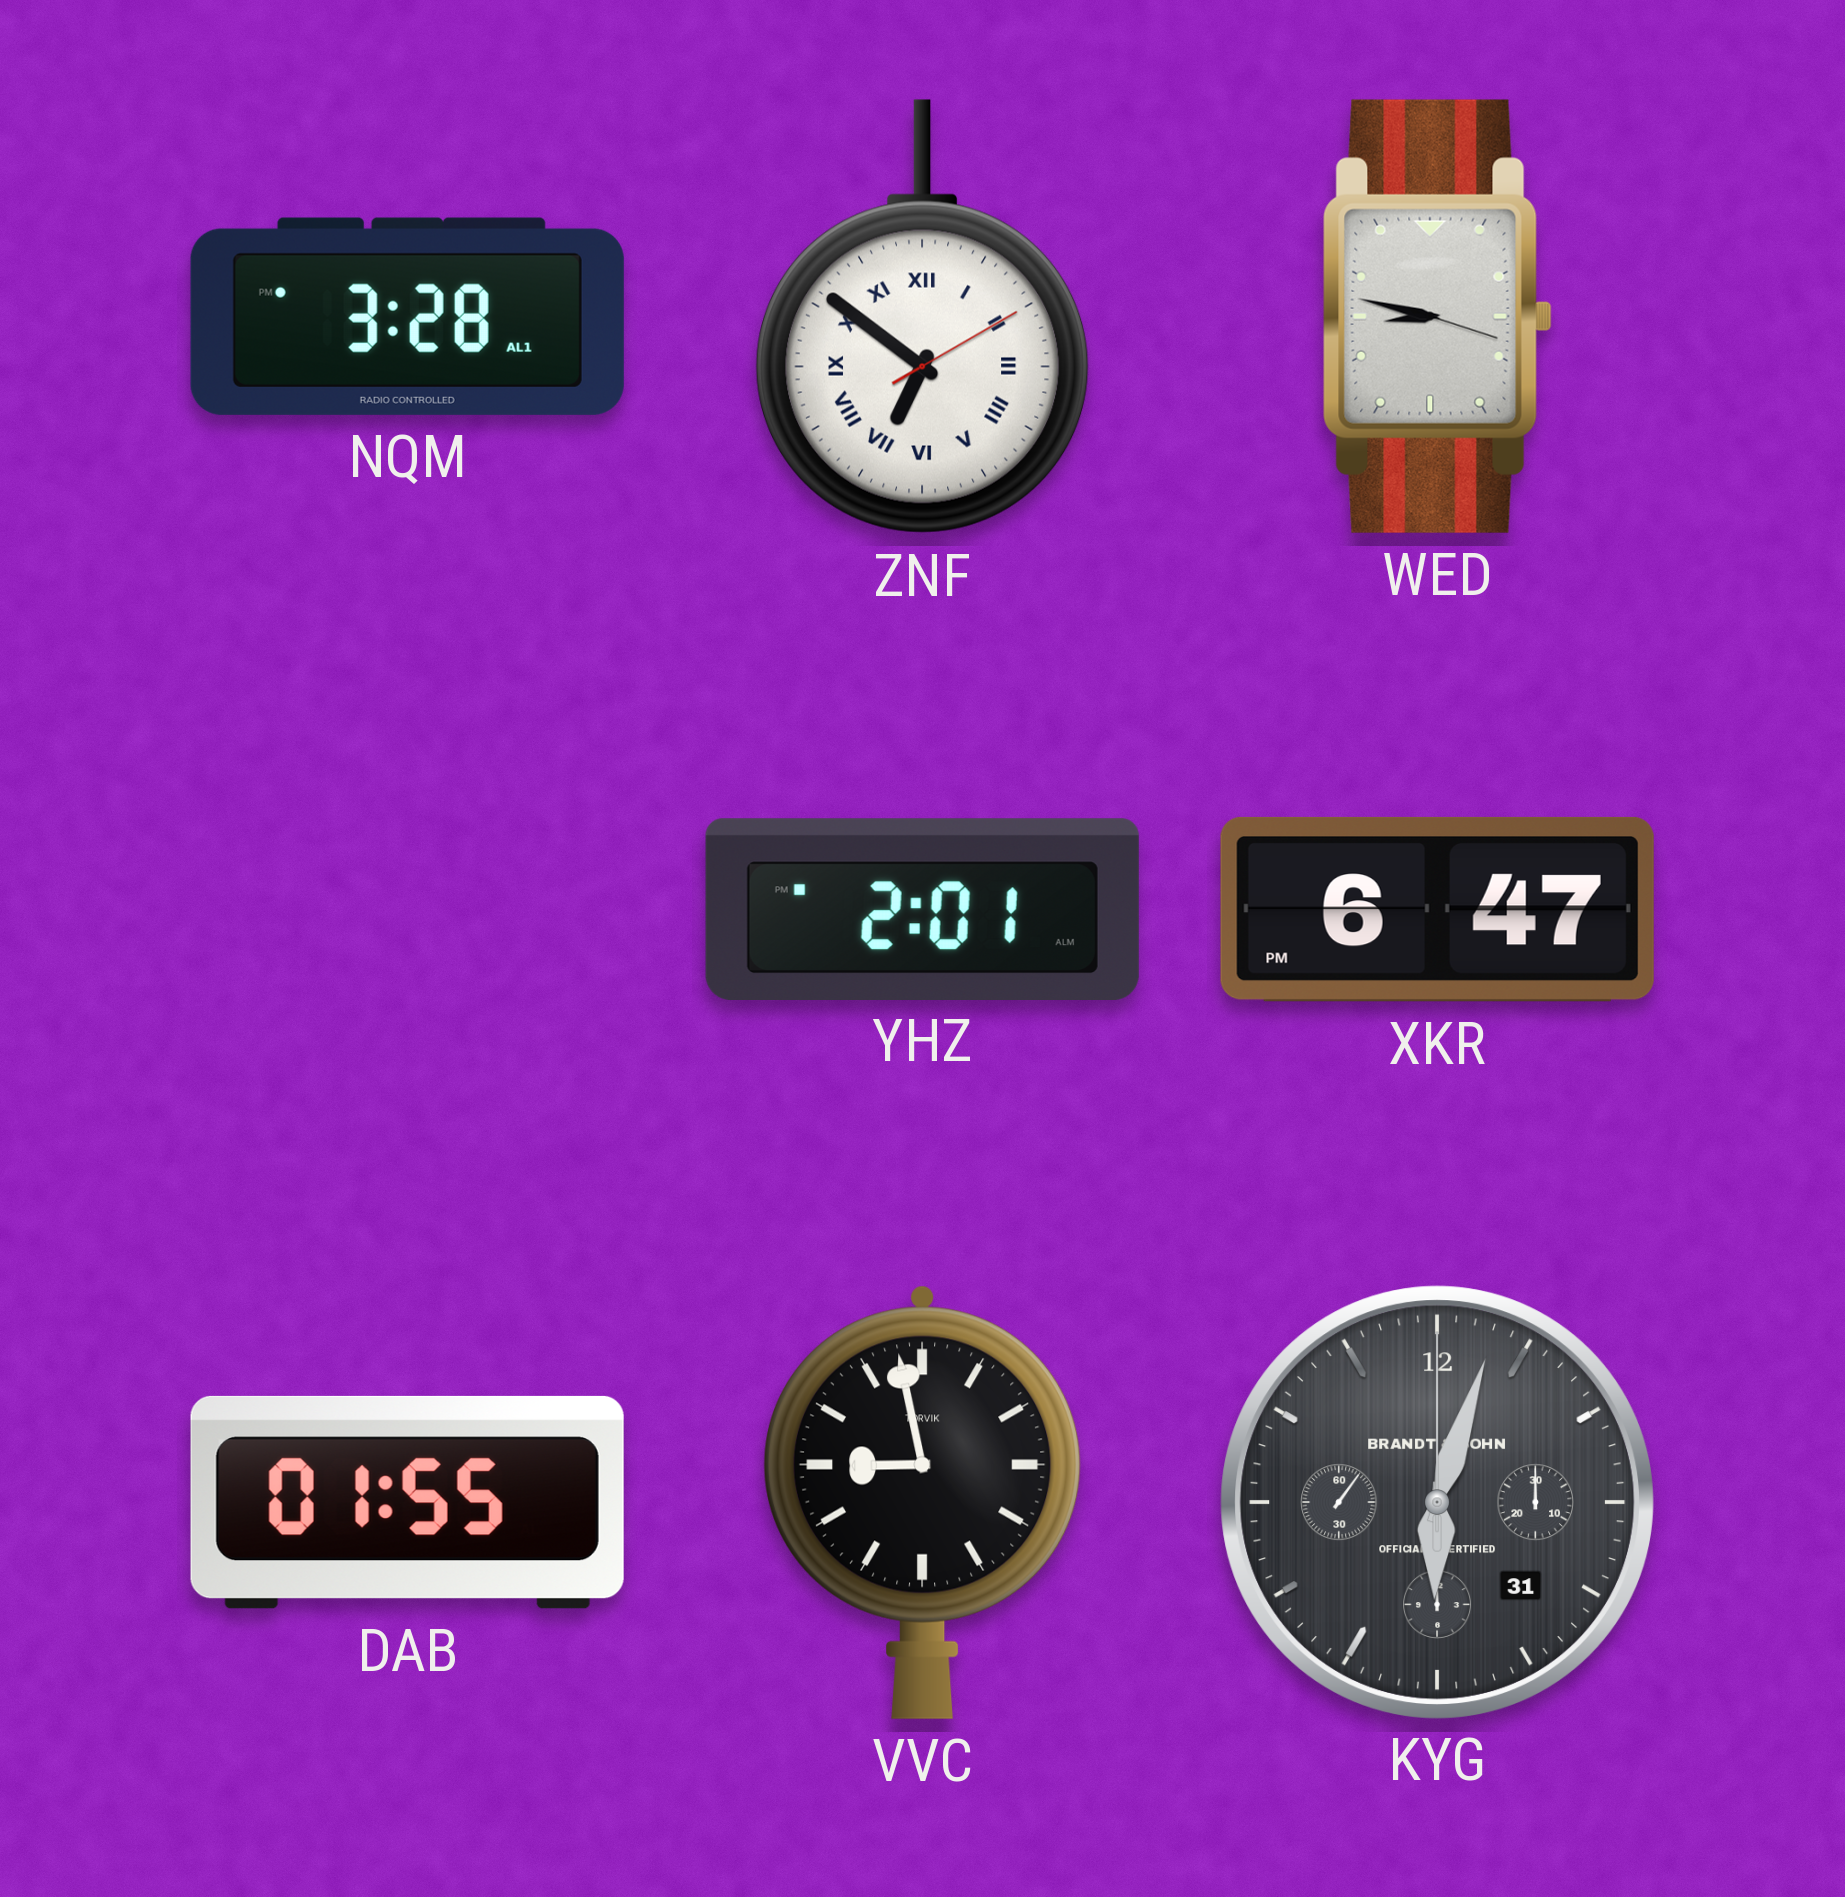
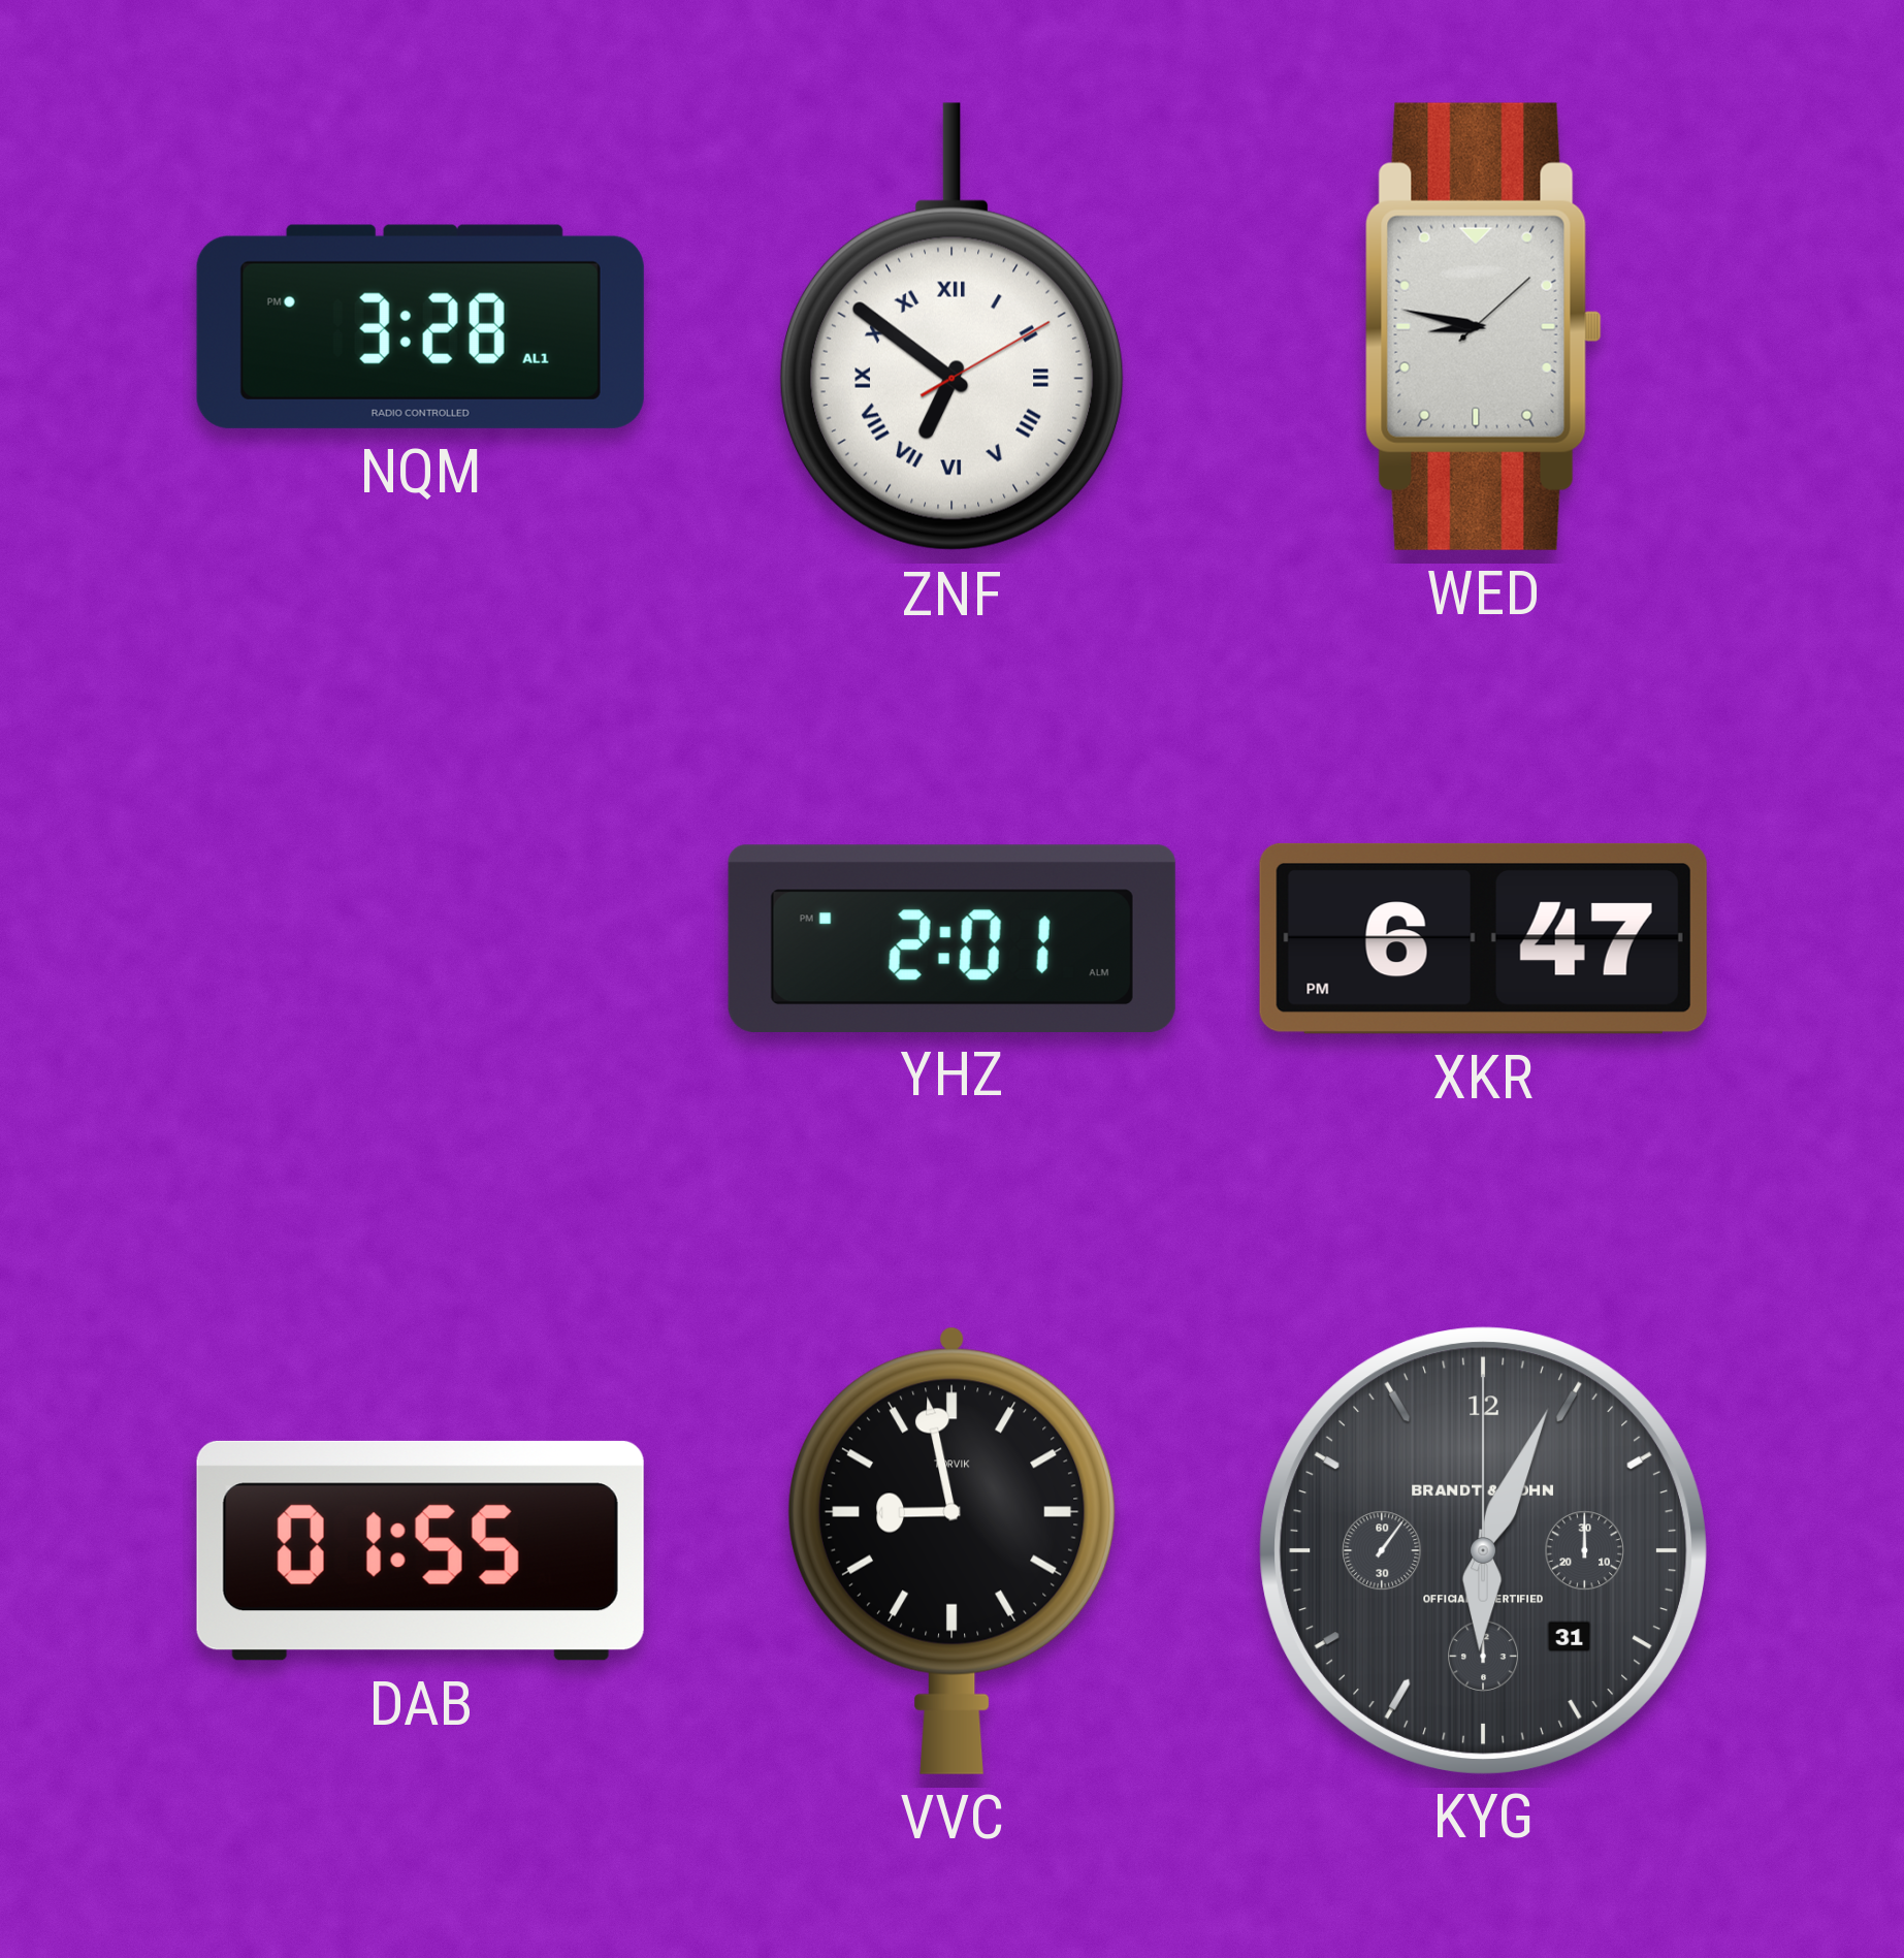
WED: 8:47:18 -> 8:47:08 (1483, 326)
KYG: 6:03 -> 6:04 (1483, 1550)
